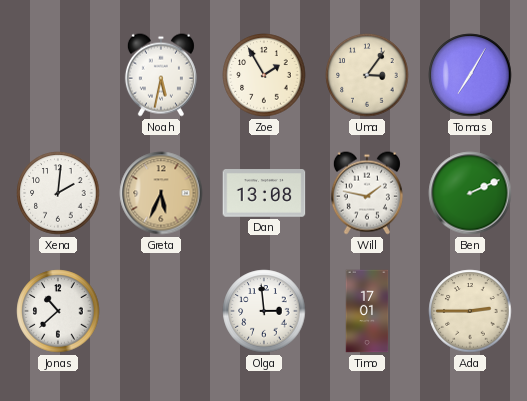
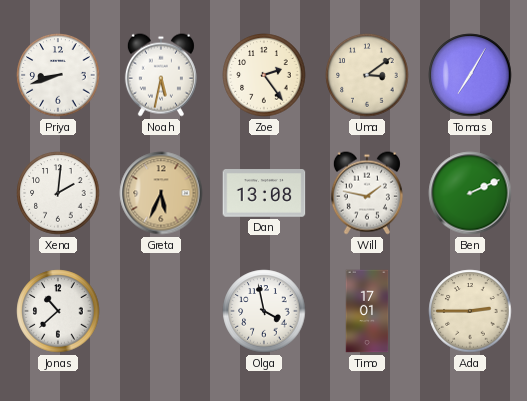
Priya: none -> 8:42 (58, 75)
Zoe: 1:55 -> 2:24 (264, 75)
Uma: 3:06 -> 3:09 (367, 75)
Olga: 2:59 -> 3:58 (264, 311)
